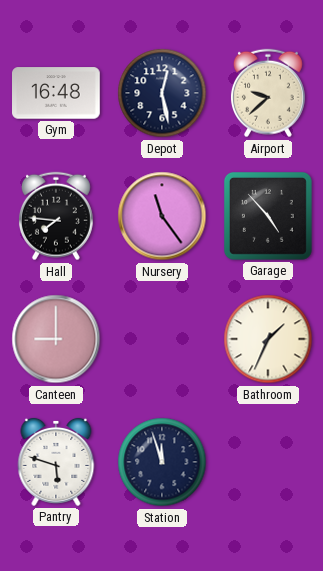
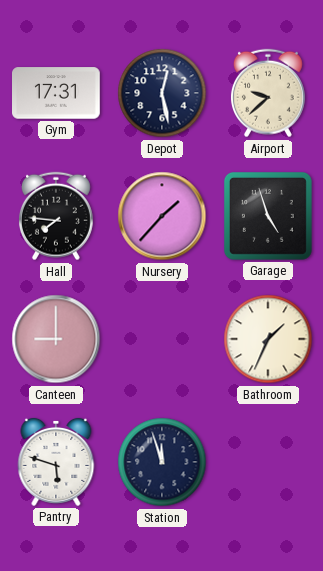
Gym: 16:48 -> 17:31 (57, 93)
Nursery: 11:24 -> 1:37 (162, 216)
Garage: 4:53 -> 4:57 (268, 216)
